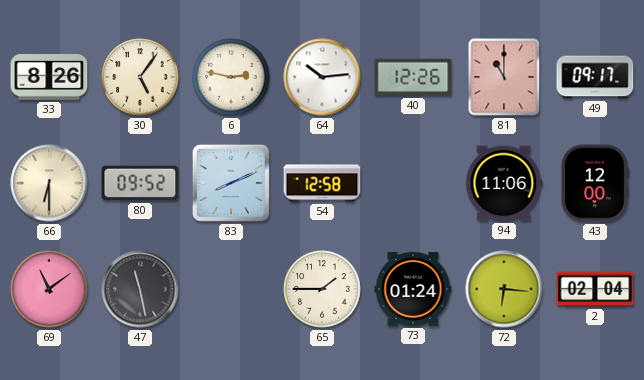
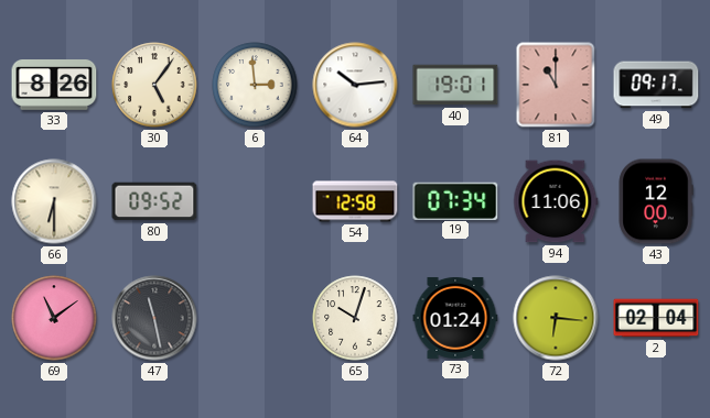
6: 2:47 -> 2:59 (255, 85)
40: 12:26 -> 19:01 (455, 85)
83: 8:11 -> none (231, 183)
19: none -> 07:34 (455, 200)
65: 1:45 -> 10:03 (355, 318)
